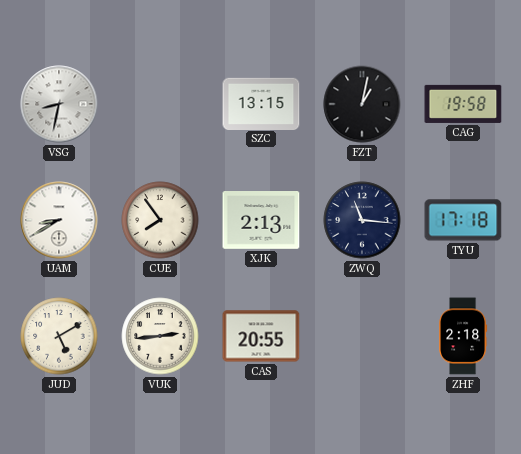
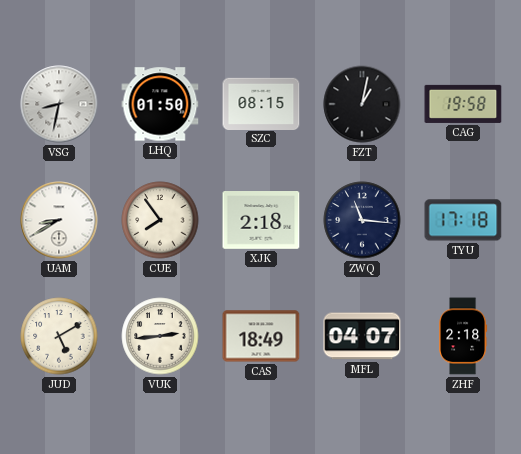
LHQ: none -> 01:50 (160, 104)
SZC: 13:15 -> 08:15 (261, 103)
XJK: 2:13 -> 2:18 (261, 221)
CAS: 20:55 -> 18:49 (261, 336)
MFL: none -> 04:07 (362, 336)
